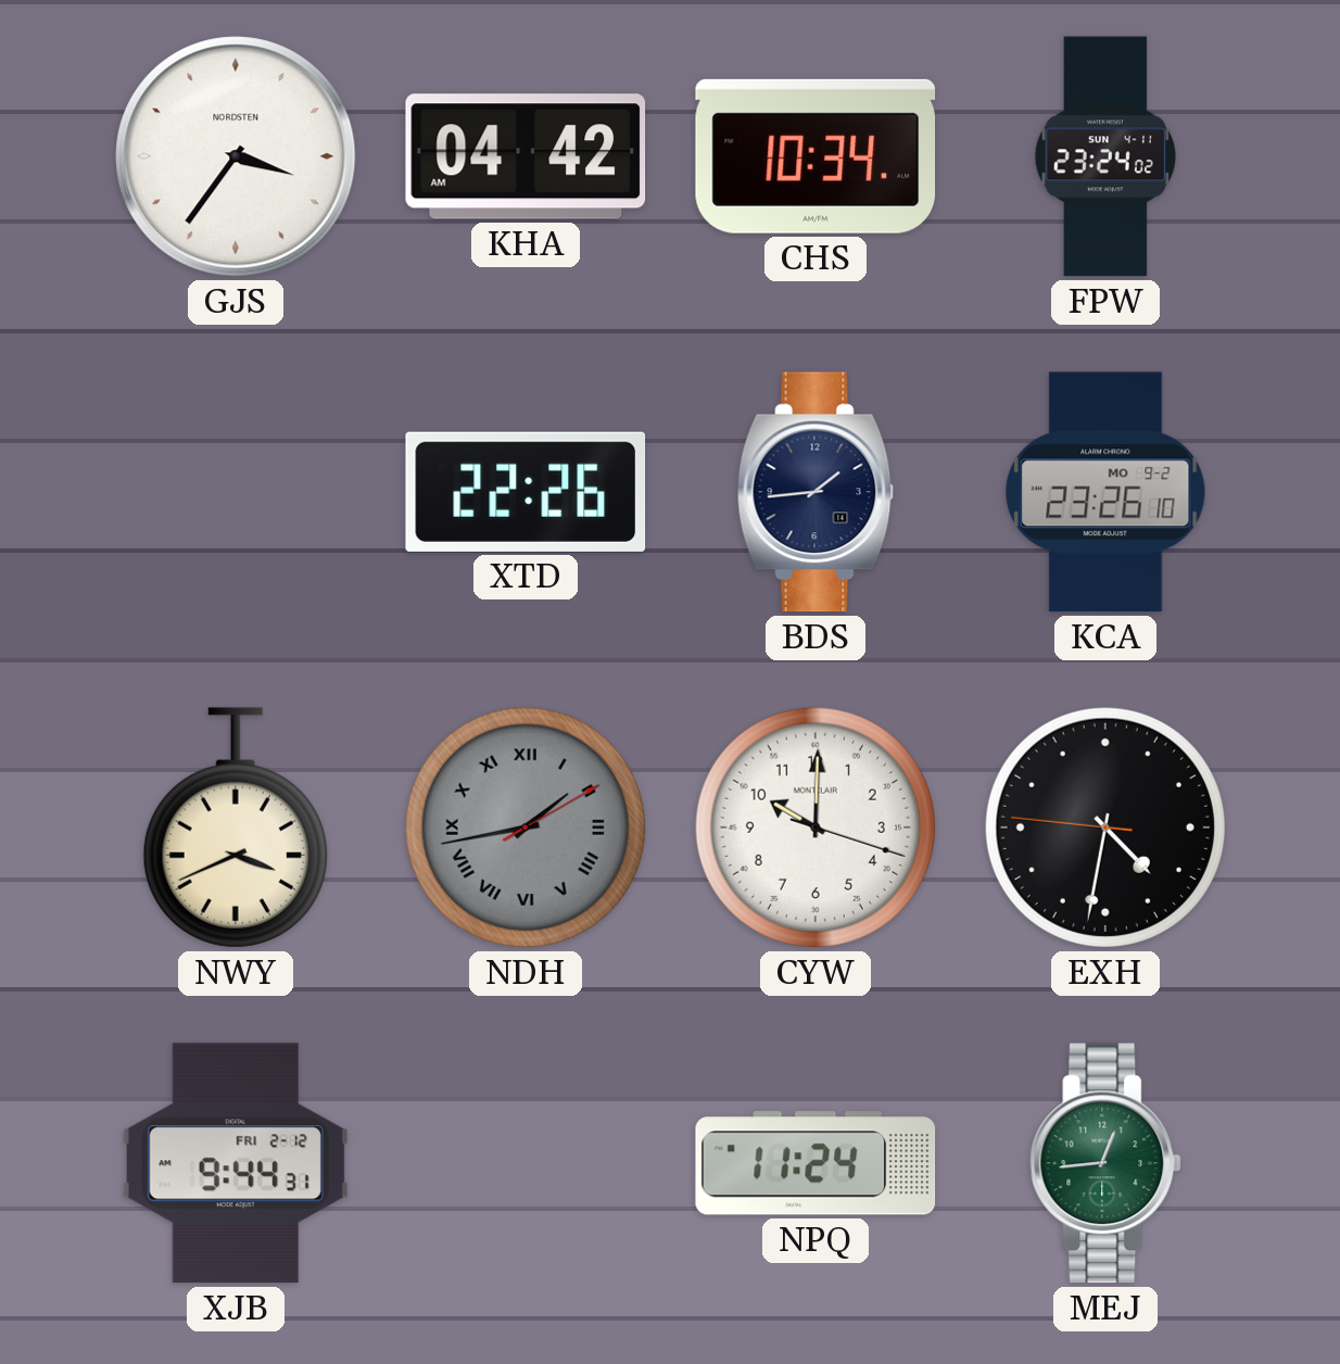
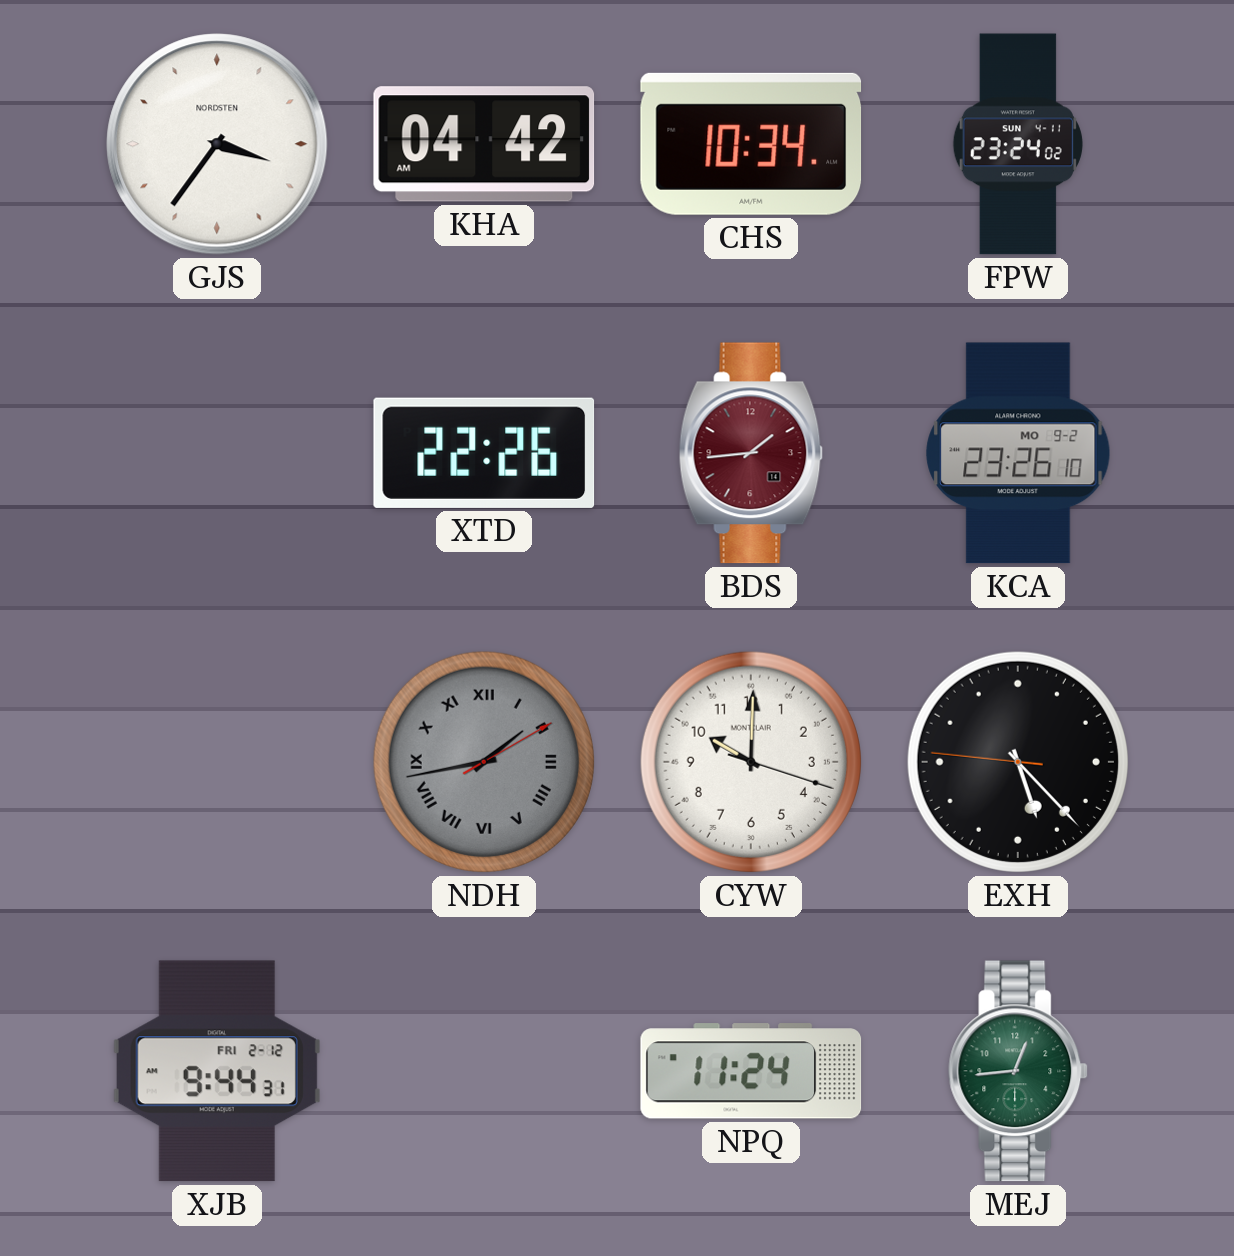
BDS dial: navy -> burgundy (751, 453)
NWY: 3:41 -> none (236, 828)
EXH: 4:31 -> 5:22 (1018, 762)
